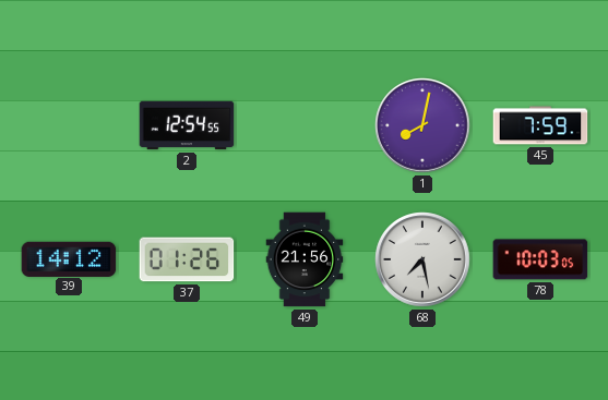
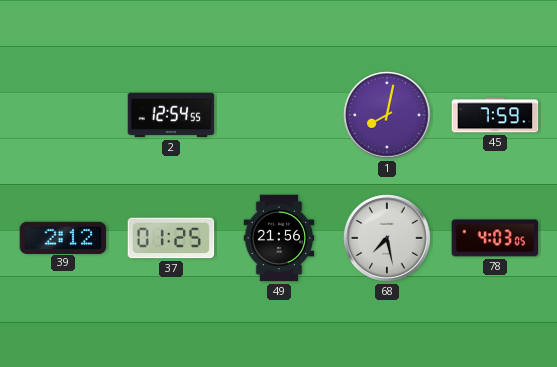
39: 14:12 -> 2:12 (63, 237)
37: 01:26 -> 01:25 (171, 238)
78: 10:03 -> 4:03 (495, 238)
